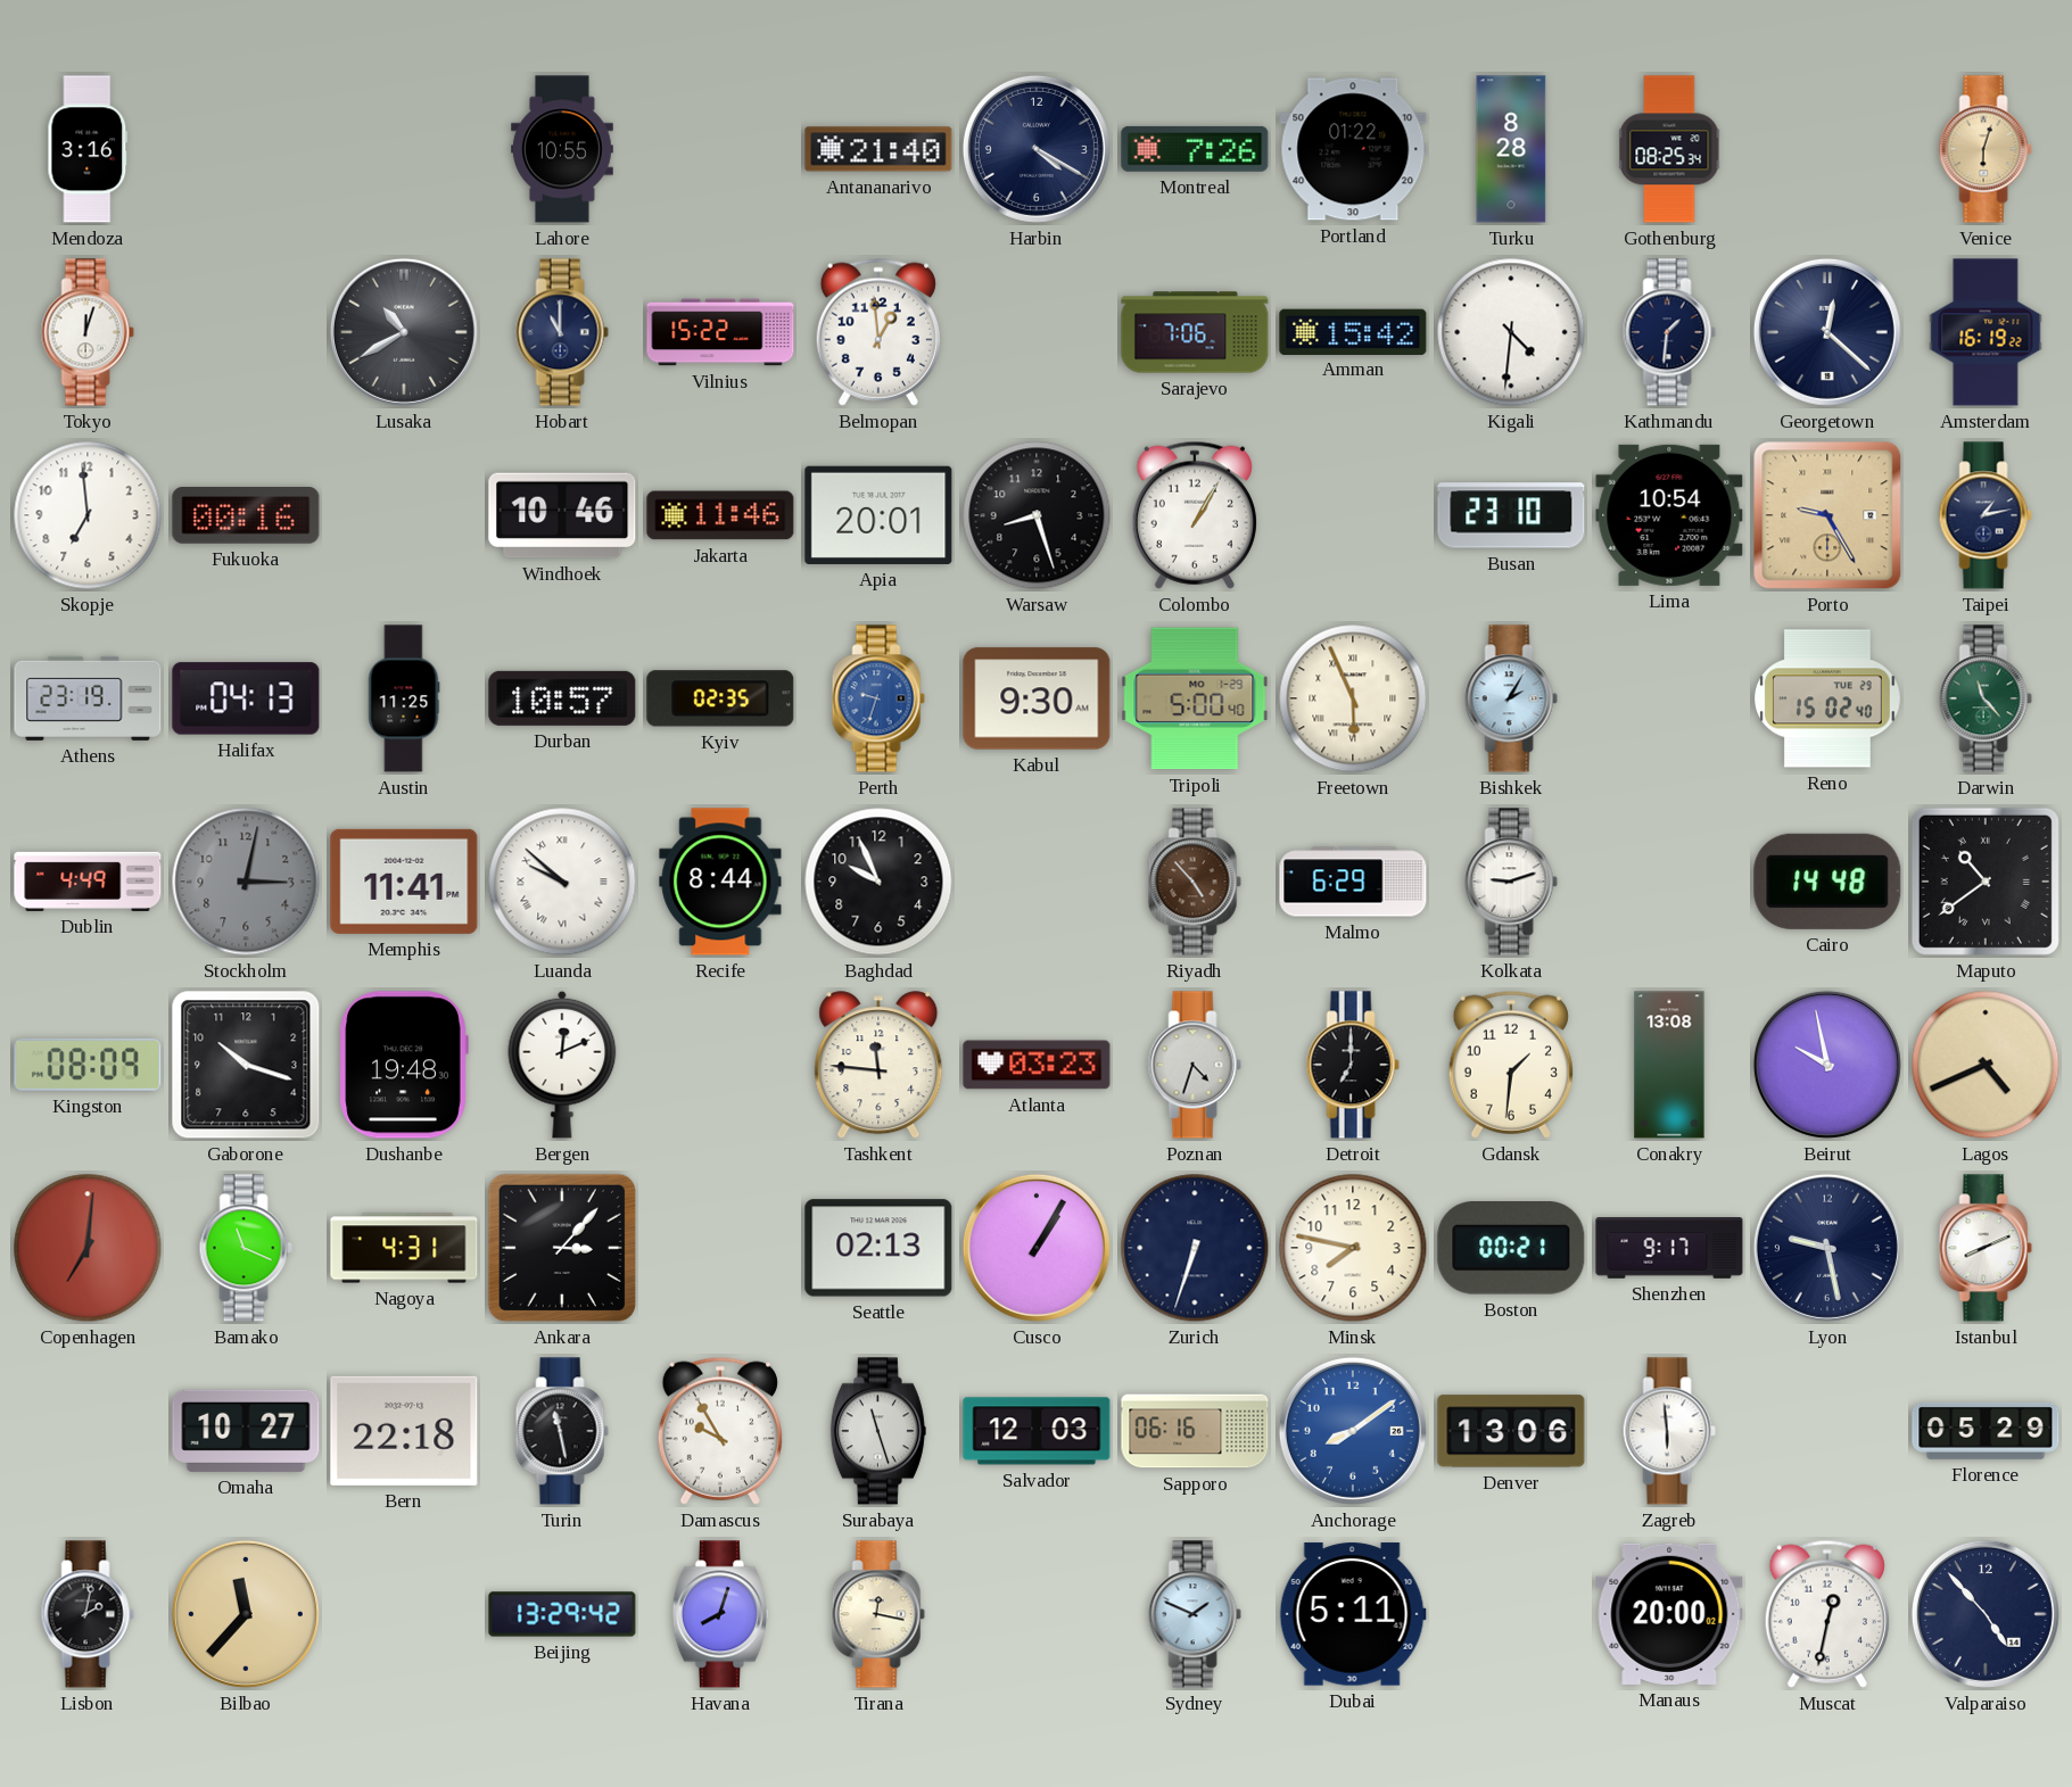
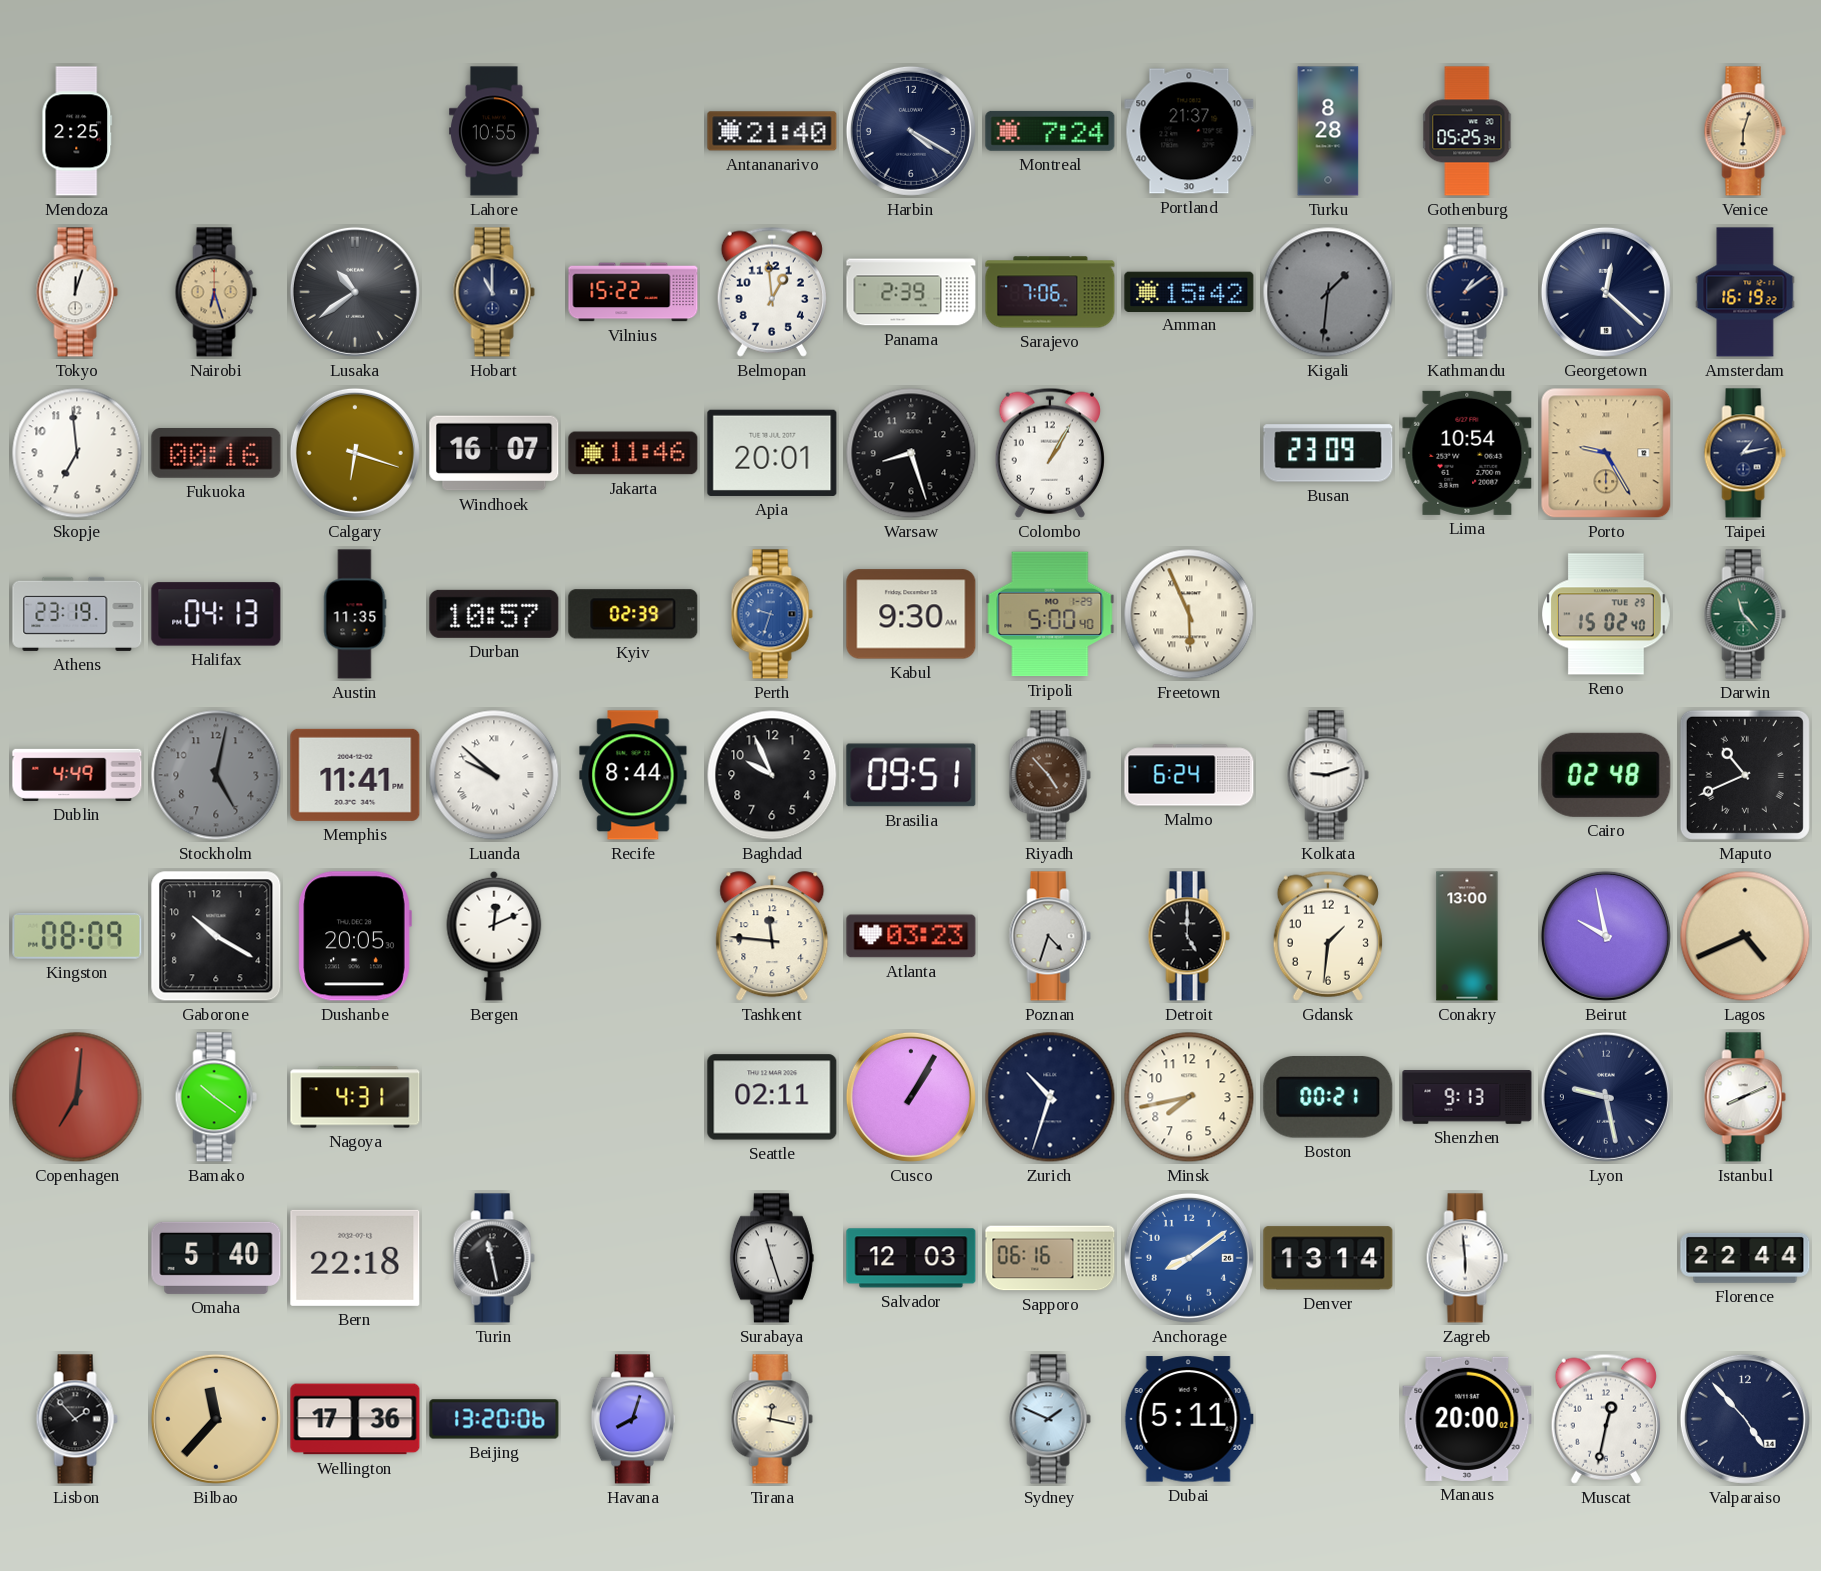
Mendoza: 3:16 -> 2:25 (77, 131)
Montreal: 7:26 -> 7:24 (1050, 131)
Portland: 01:22 -> 21:37 (1189, 131)
Gothenburg: 08:25 -> 05:25 (1467, 131)
Nairobi: none -> 6:27 (216, 292)
Lusaka: 10:40 -> 10:39 (355, 292)
Panama: none -> 2:39 (911, 292)
Kigali: 4:31 -> 1:31 (1328, 292)
Kigali dial: white -> grey (1328, 292)
Kathmandu: 1:31 -> 1:09 (1467, 292)
Calgary: none -> 6:18 (355, 453)
Windhoek: 10:46 -> 16:07 (494, 453)
Busan: 23:10 -> 23:09 (1328, 453)
Austin: 11:25 -> 11:35 (355, 614)
Kyiv: 02:35 -> 02:39 (633, 614)
Bishkek: 2:05 -> none (1511, 698)
Stockholm: 3:02 -> 5:02 (216, 775)
Brasilia: none -> 09:51 (911, 775)
Malmo: 6:29 -> 6:24 (1189, 775)
Cairo: 14:48 -> 02:48 (1606, 775)
Maputo: 10:39 -> 10:41 (1745, 775)
Gaborone: 10:18 -> 10:20 (216, 936)
Dushanbe: 19:48 -> 20:05 (355, 936)
Detroit: 7:00 -> 5:00 (1189, 936)
Conakry: 13:08 -> 13:00 (1467, 936)
Bamako: 11:19 -> 10:21 (216, 1097)
Ankara: 3:07 -> none (562, 1248)
Seattle: 02:13 -> 02:11 (772, 1097)
Zurich: 6:33 -> 10:33 (1050, 1097)
Minsk: 7:47 -> 7:43 (1189, 1097)
Shenzhen: 9:17 -> 9:13 (1467, 1097)
Omaha: 10:27 -> 5:40 (216, 1258)
Damascus: 9:55 -> none (720, 1431)
Denver: 13:06 -> 13:14 (1328, 1258)
Florence: 05:29 -> 22:44 (1745, 1258)
Lisbon: 2:02 -> 1:53 (77, 1419)
Wellington: none -> 17:36 (355, 1419)
Beijing: 13:29 -> 13:20 (494, 1419)
